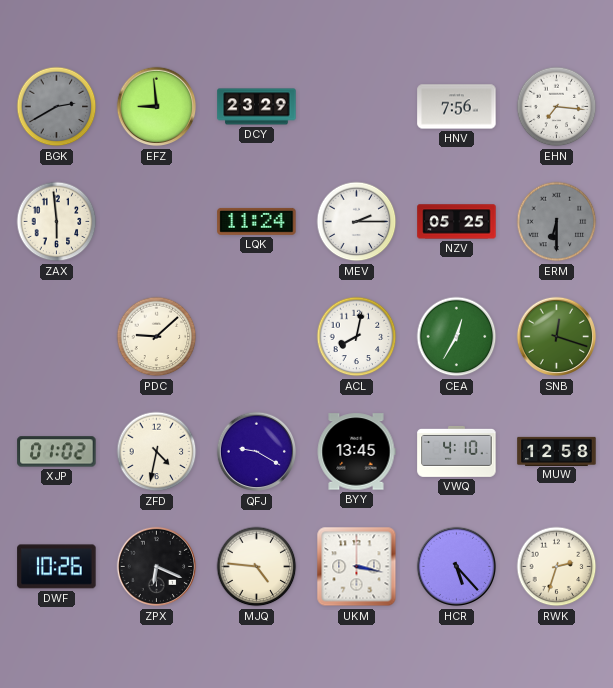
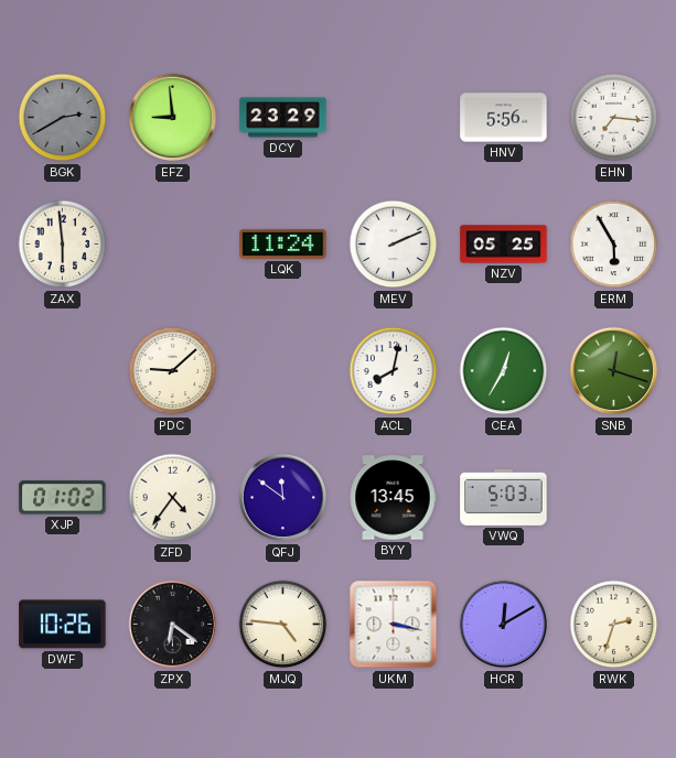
HNV: 7:56 -> 5:56 (504, 118)
MEV: 2:15 -> 2:11 (394, 245)
ERM: 6:30 -> 5:55 (614, 245)
ERM dial: grey -> white (614, 245)
ZFD: 4:32 -> 4:36 (173, 498)
QFJ: 9:20 -> 11:51 (283, 498)
VWQ: 4:10 -> 5:03 (504, 497)
MUW: 12:58 -> none (557, 451)
ZPX: 6:19 -> 6:21 (173, 625)
HCR: 5:23 -> 12:10 (504, 625)
